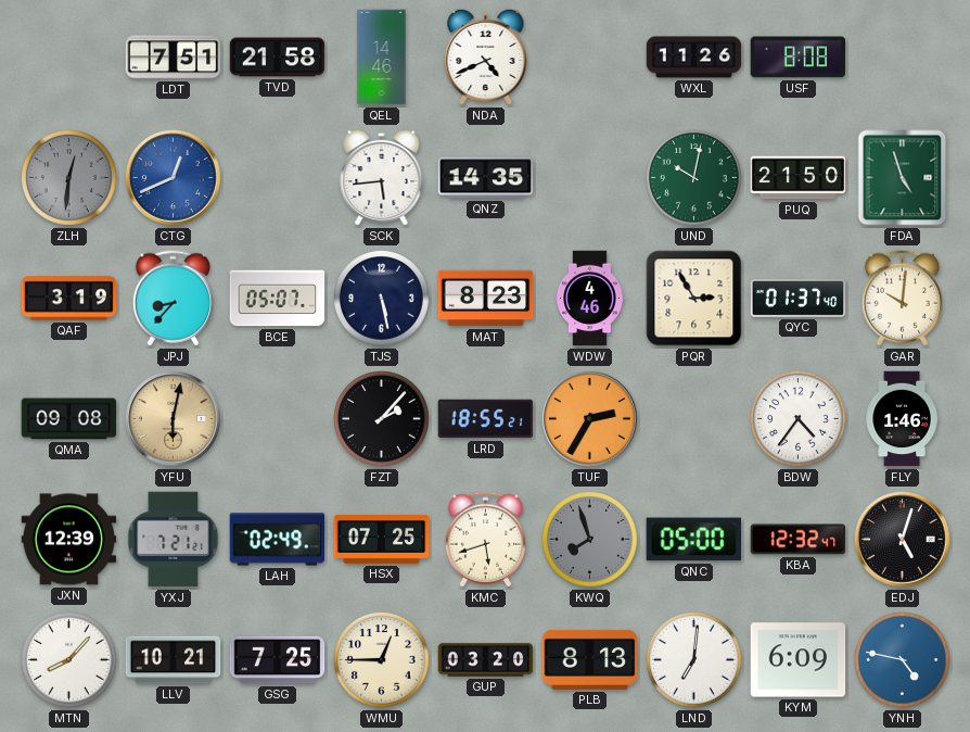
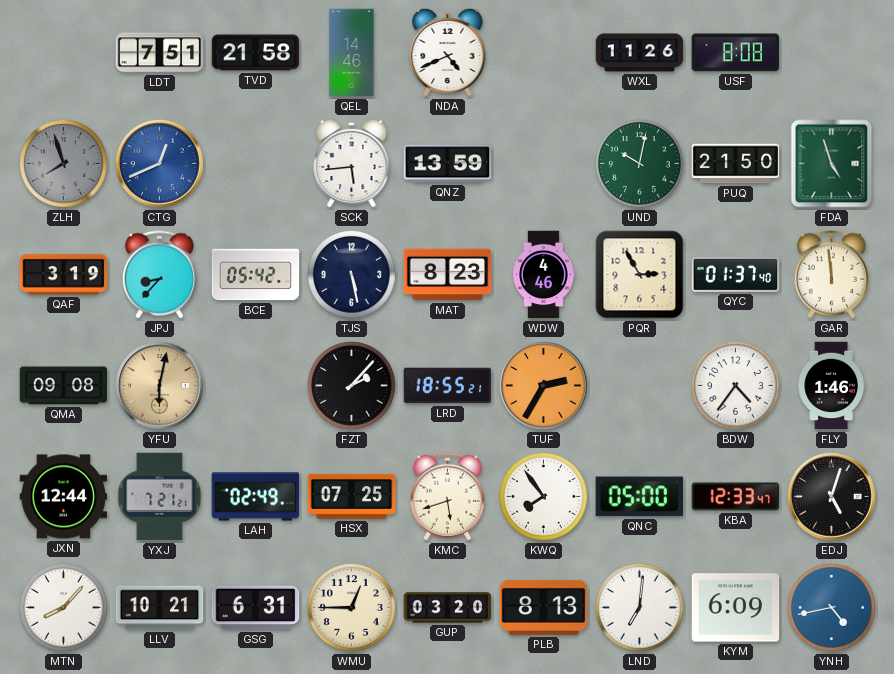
ZLH: 12:31 -> 7:57 (64, 164)
QNZ: 14:35 -> 13:59 (448, 164)
BCE: 05:07 -> 05:42 (256, 275)
GAR: 10:01 -> 11:59 (831, 275)
JXN: 12:39 -> 12:44 (64, 497)
KWQ: 7:57 -> 7:54 (544, 497)
KWQ dial: grey -> white (544, 497)
KBA: 12:32 -> 12:33 (736, 497)
GSG: 7:25 -> 6:31 (256, 608)
YNH: 4:47 -> 4:43 (832, 608)
